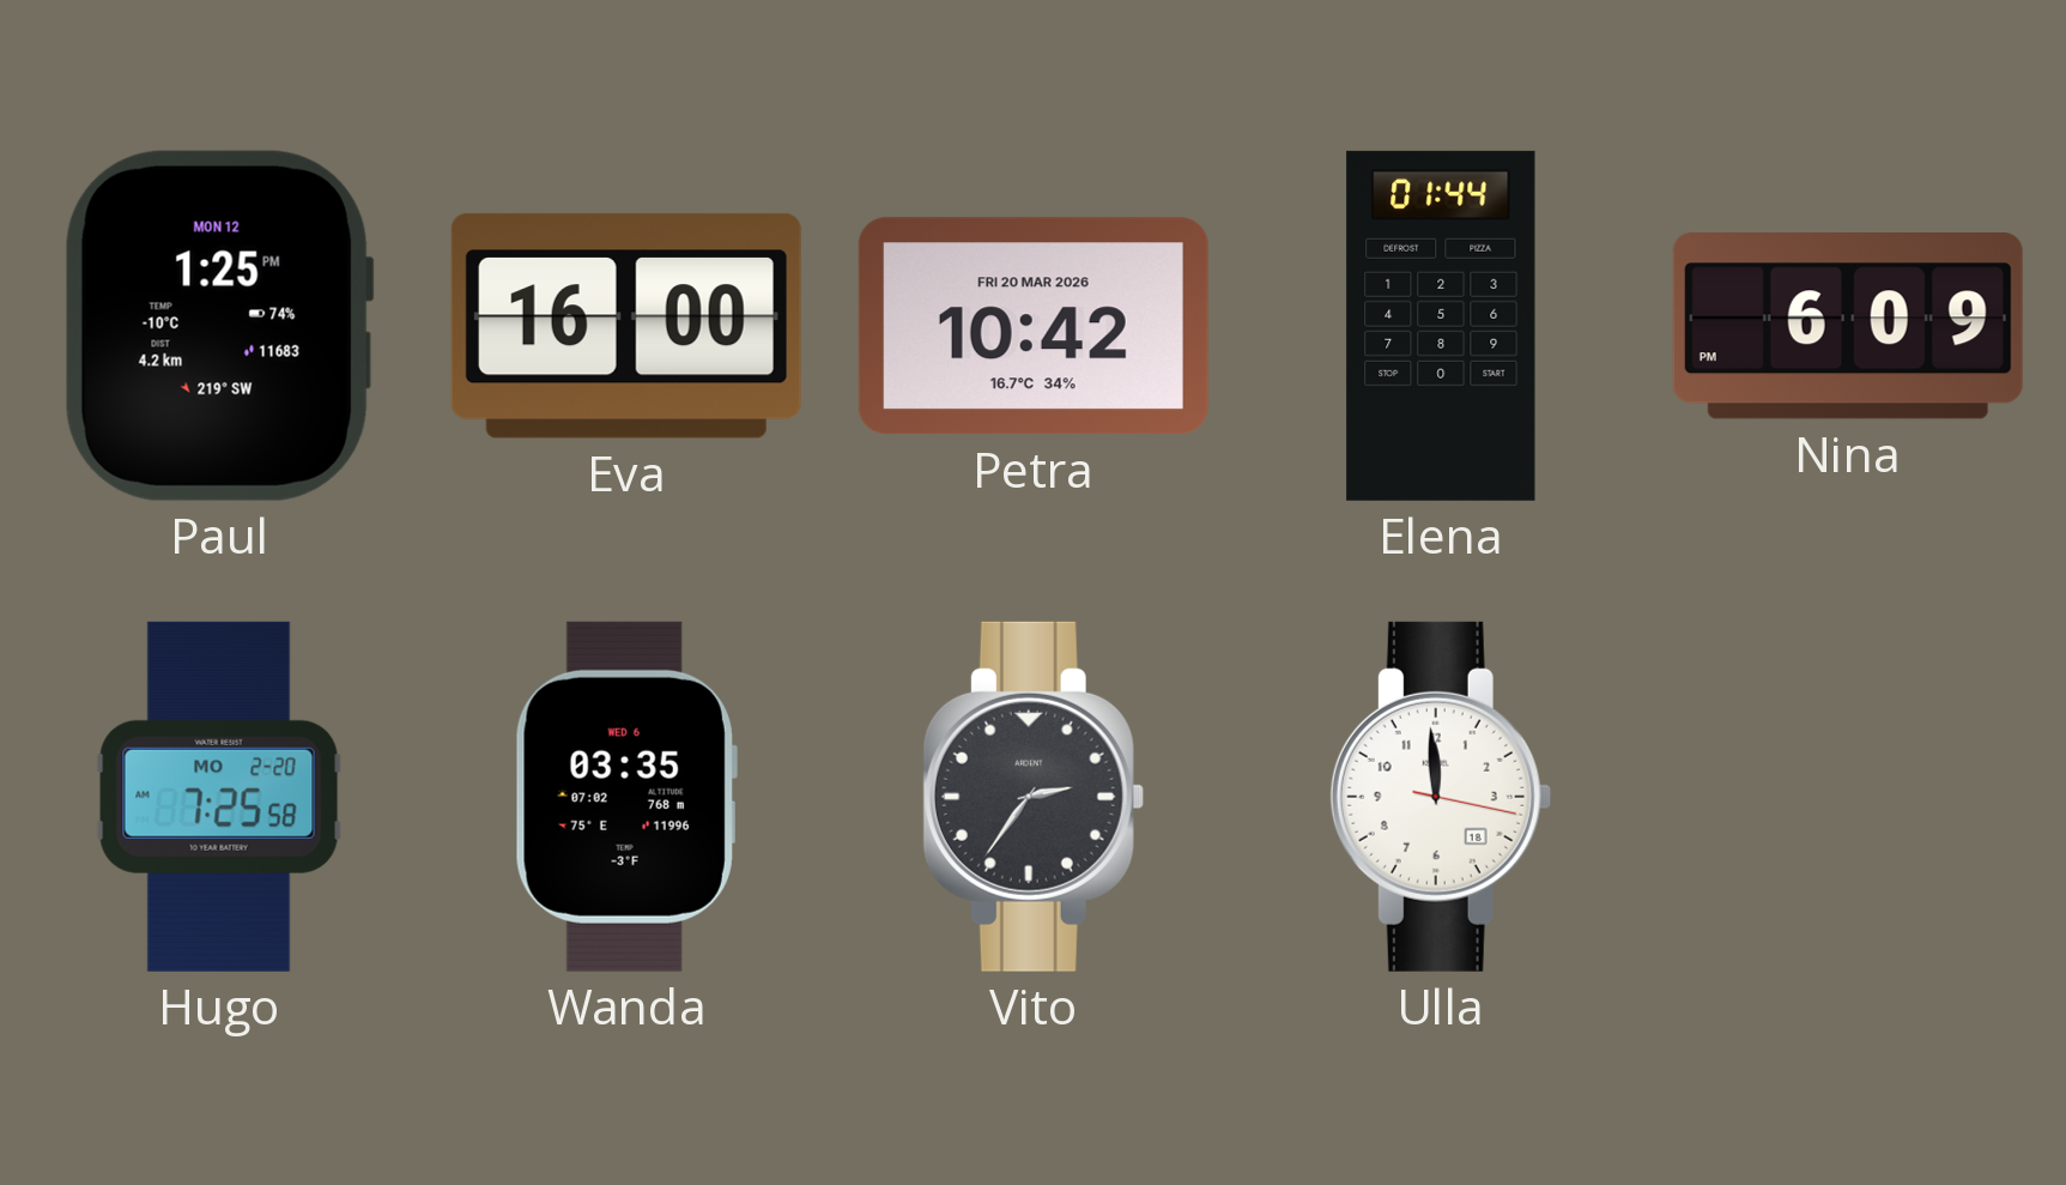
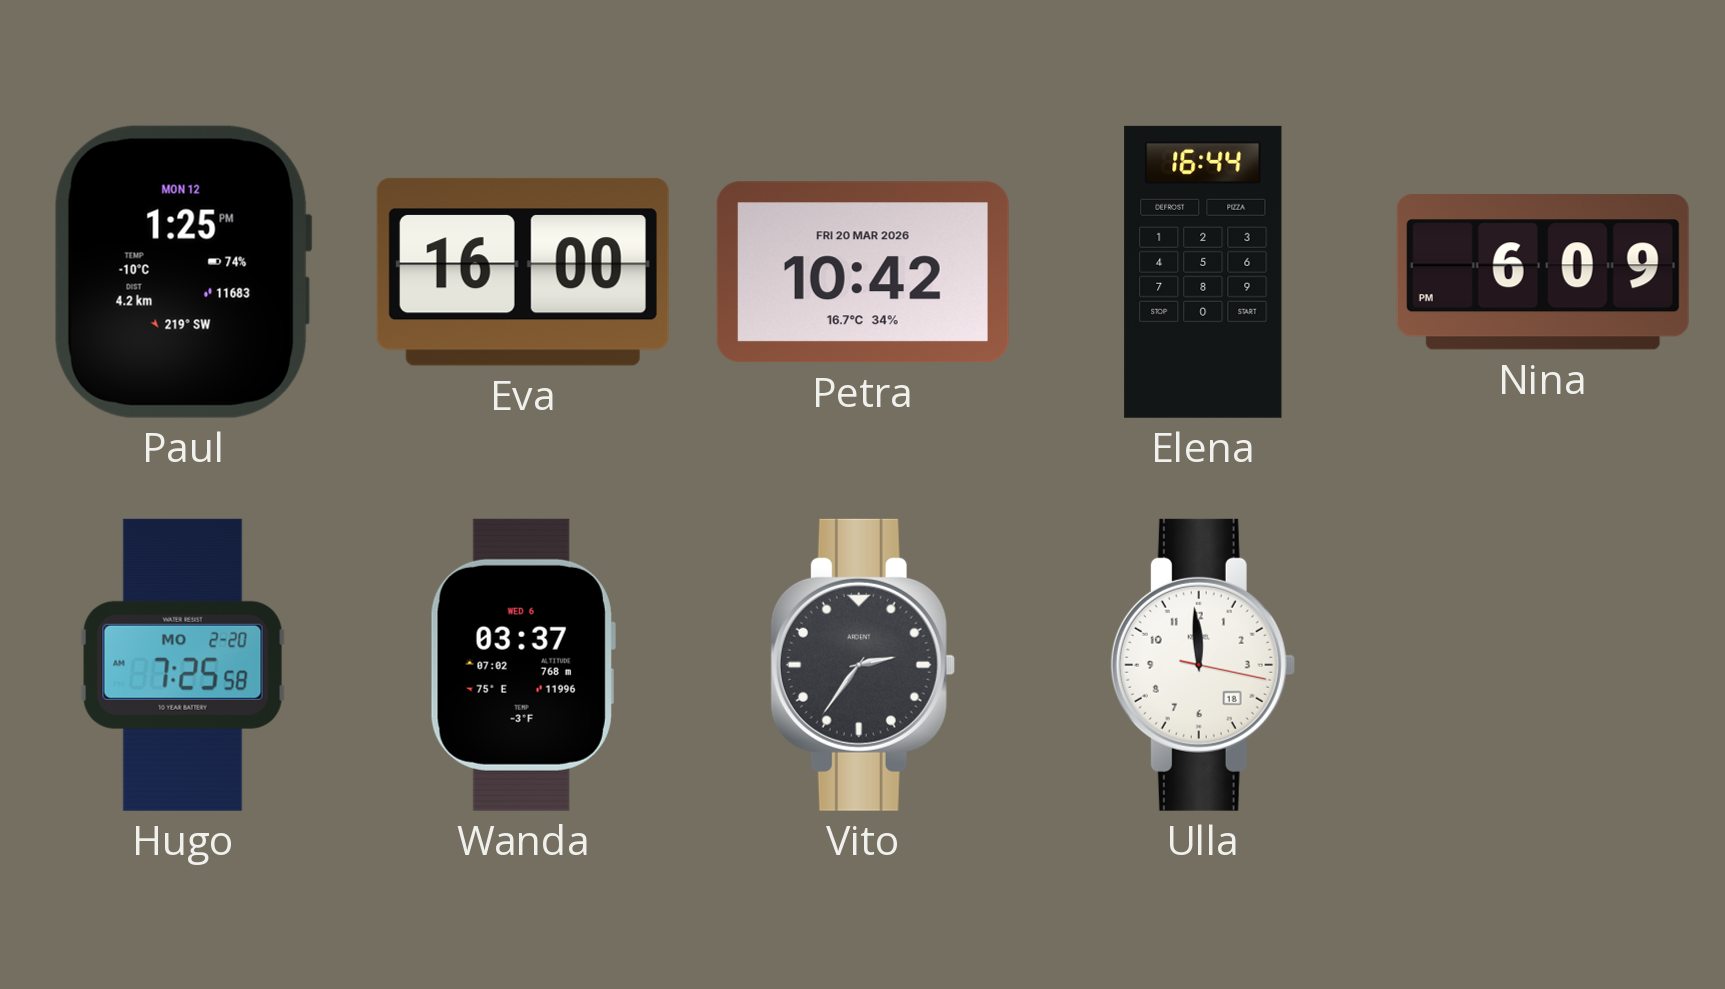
Elena: 01:44 -> 16:44 (1203, 272)
Wanda: 03:35 -> 03:37 (523, 665)
